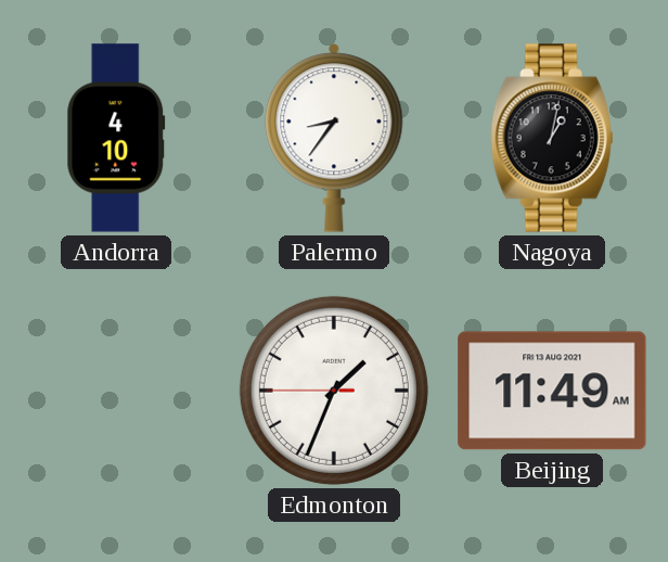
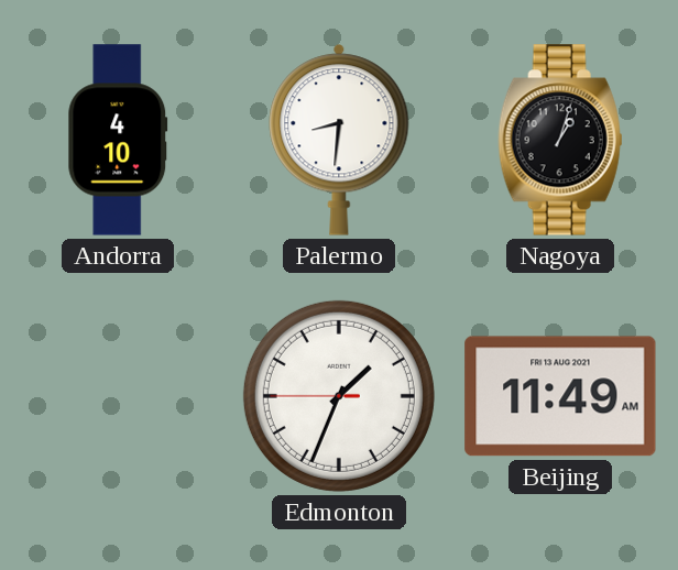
Palermo: 8:36 -> 8:31 (339, 140)
Nagoya: 1:02 -> 1:03 (560, 140)
